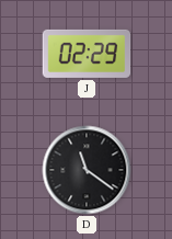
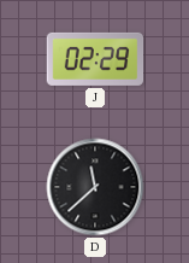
D: 11:21 -> 11:38 (95, 187)
